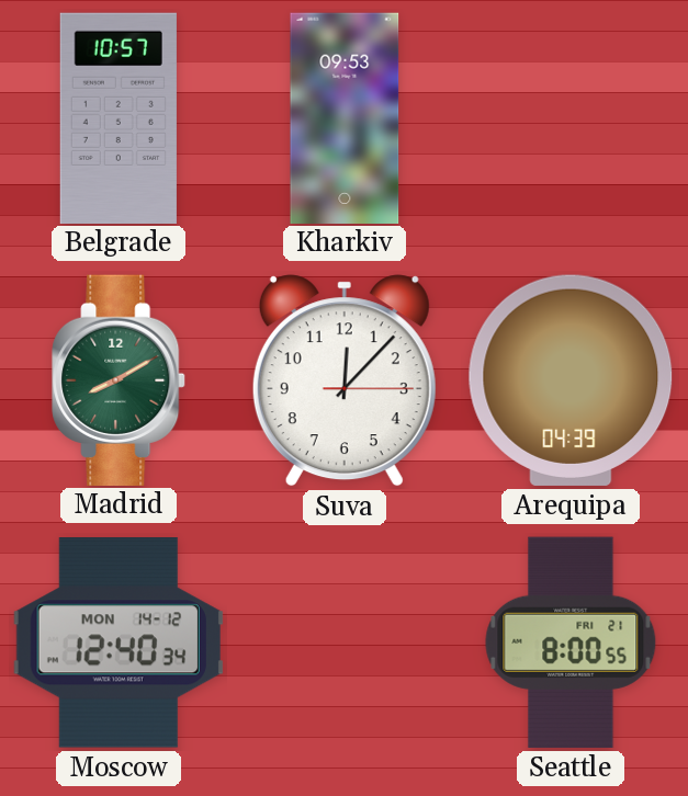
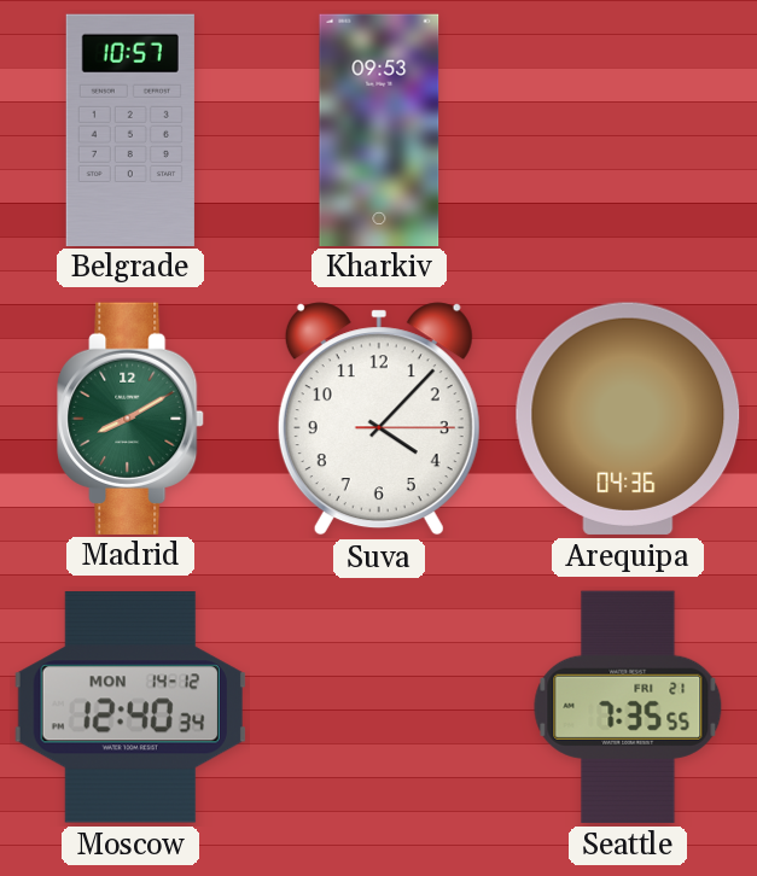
Suva: 12:07 -> 4:07 (379, 419)
Arequipa: 04:39 -> 04:36 (628, 419)
Seattle: 8:00 -> 7:35 (628, 707)
